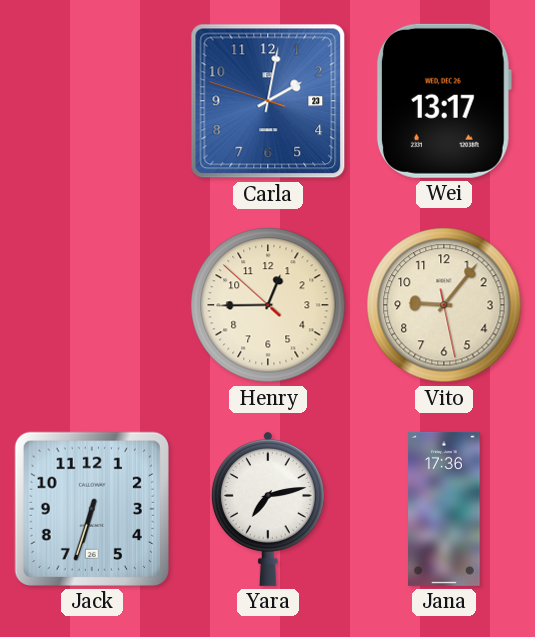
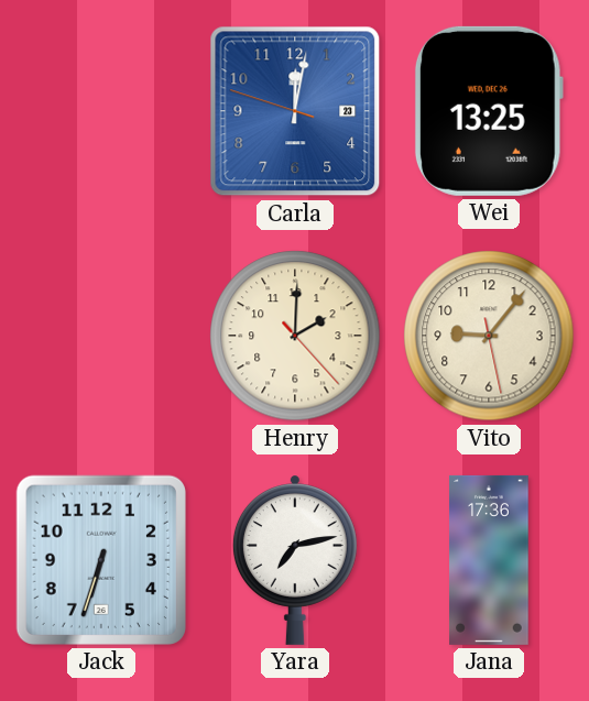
Carla: 2:01 -> 12:01 (295, 111)
Wei: 13:17 -> 13:25 (489, 111)
Henry: 12:44 -> 2:00 (295, 336)
